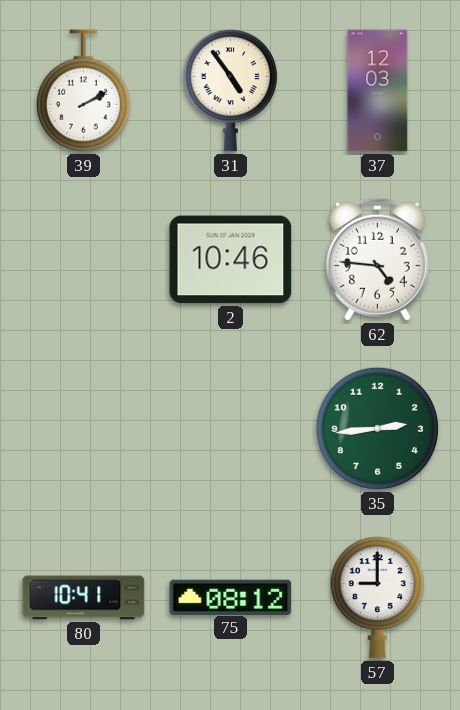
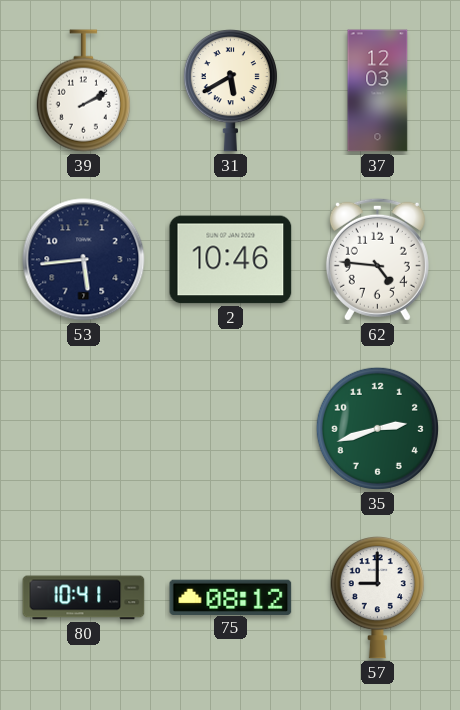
31: 4:54 -> 5:40 (230, 91)
53: none -> 5:44 (84, 260)
35: 2:44 -> 2:42 (377, 428)
